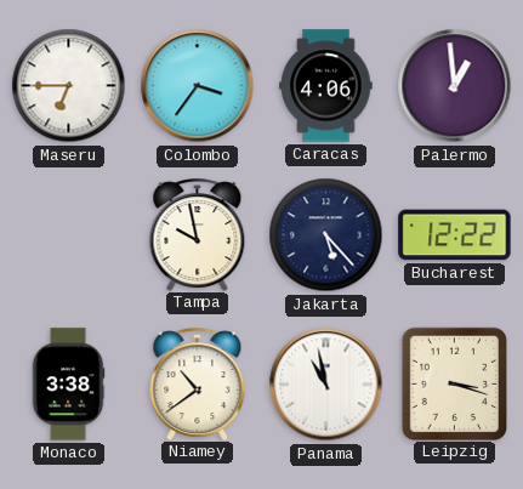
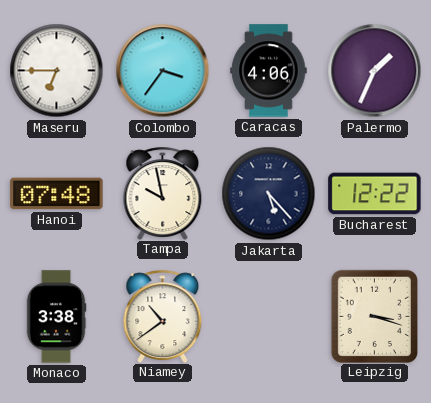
Palermo: 12:59 -> 1:34 (375, 71)
Hanoi: none -> 07:48 (57, 194)
Panama: 10:58 -> none (326, 385)
